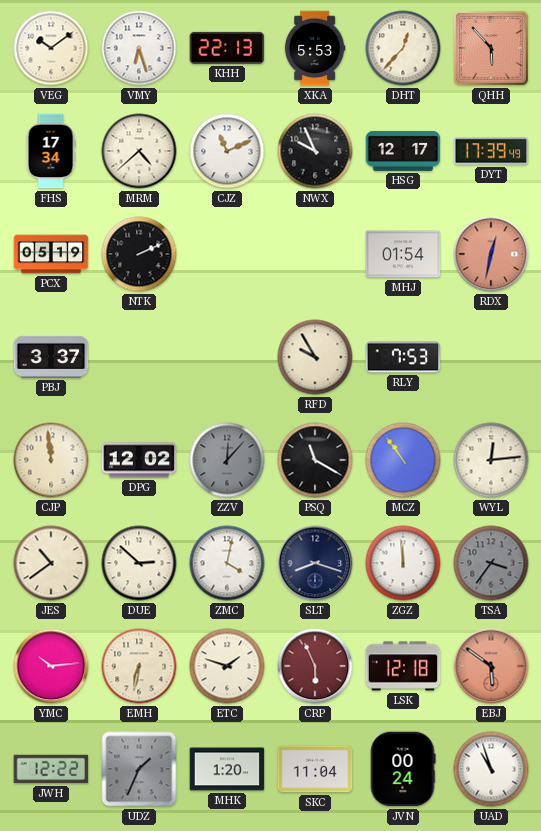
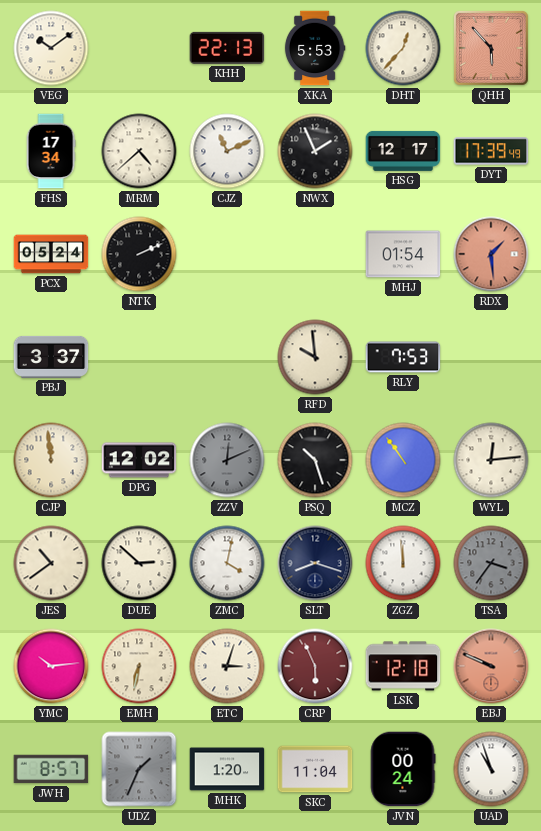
VMY: 6:27 -> none (139, 48)
NWX: 9:56 -> 1:56 (315, 151)
PCX: 05:19 -> 05:24 (51, 254)
RDX: 12:32 -> 1:29 (491, 254)
RFD: 9:55 -> 9:59 (315, 357)
ZZV: 12:07 -> 12:11 (227, 460)
PSQ: 11:20 -> 10:27 (315, 460)
ETC: 1:48 -> 3:03 (227, 666)
EBJ: 5:51 -> 9:49 (491, 666)
JWH: 12:22 -> 8:57 (51, 769)
